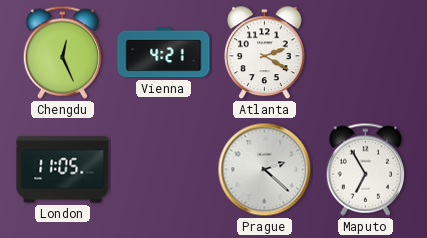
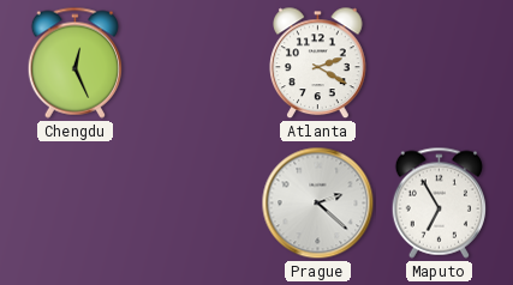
Vienna: 4:21 -> none (164, 53)
London: 11:05 -> none (63, 170)
